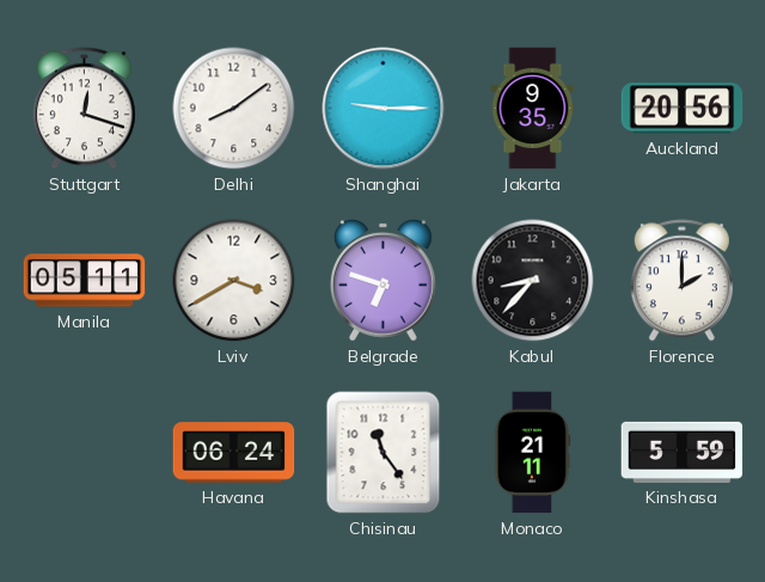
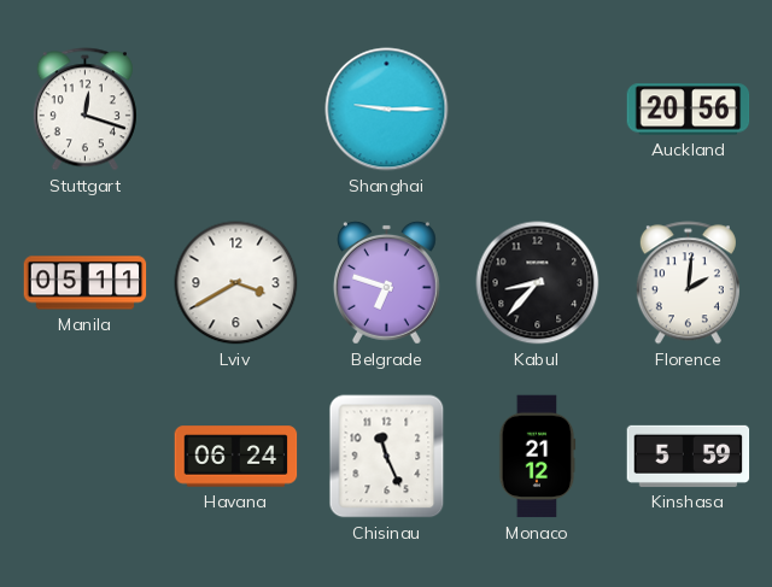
Delhi: 8:09 -> none (234, 109)
Jakarta: 9:35 -> none (533, 109)
Florence: 2:00 -> 2:01 (688, 283)
Chisinau: 11:24 -> 11:26 (387, 457)
Monaco: 21:11 -> 21:12 (537, 457)
